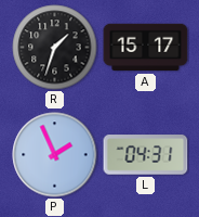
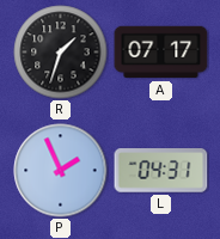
A: 15:17 -> 07:17 (161, 53)
